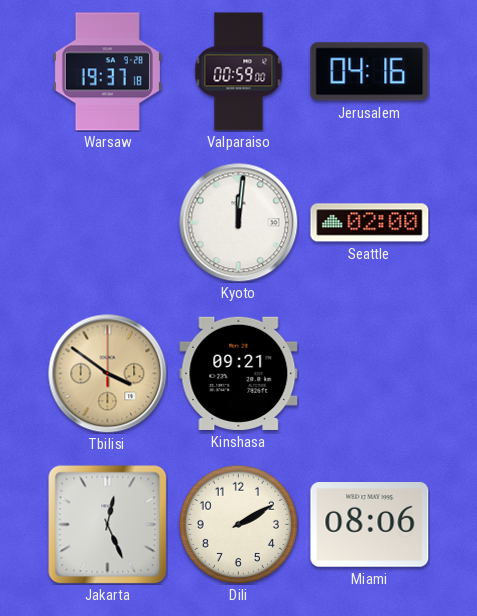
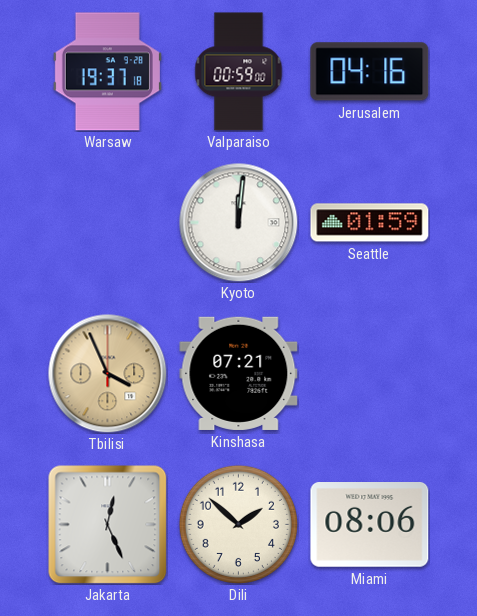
Seattle: 02:00 -> 01:59 (370, 223)
Tbilisi: 3:51 -> 3:56 (108, 374)
Kinshasa: 09:21 -> 07:21 (239, 373)
Dili: 2:10 -> 1:52 (238, 524)
